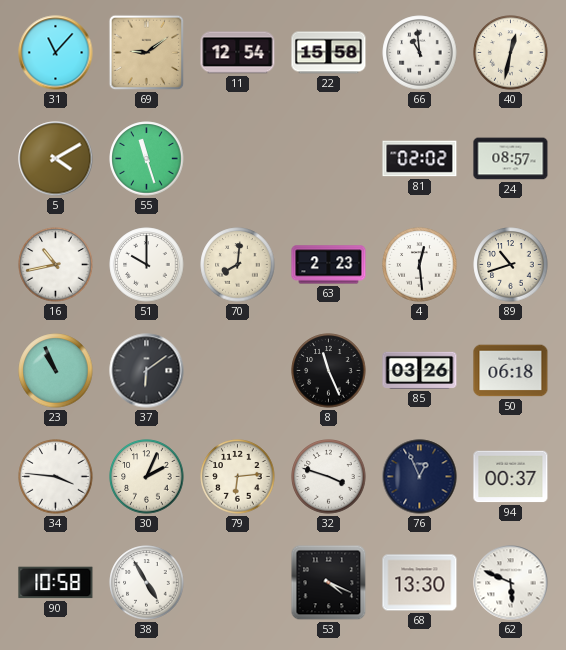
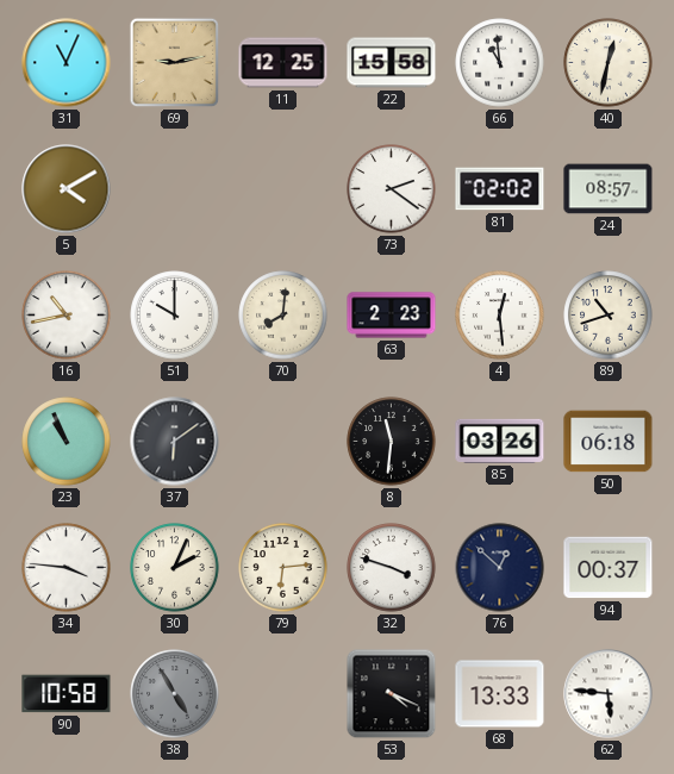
31: 11:07 -> 11:04 (67, 63)
69: 9:09 -> 9:13 (175, 63)
11: 12:54 -> 12:25 (283, 63)
55: 11:27 -> none (147, 159)
73: none -> 2:21 (392, 189)
8: 11:26 -> 11:31 (392, 442)
76: 12:56 -> 12:52 (500, 568)
38 dial: white -> grey (175, 694)
68: 13:30 -> 13:33 (500, 694)
62: 5:49 -> 5:46 (609, 694)
